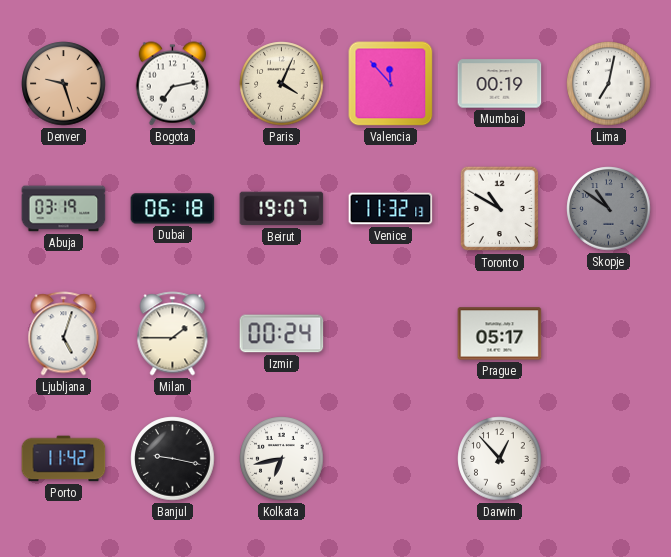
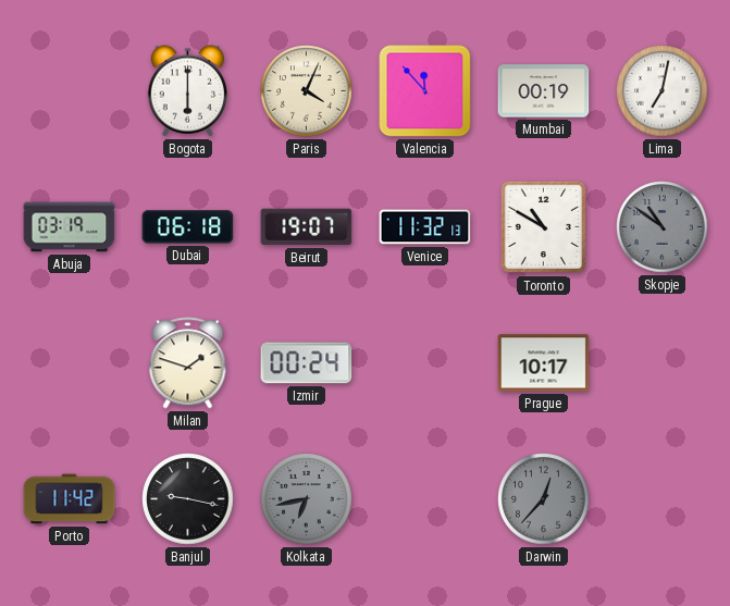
Denver: 9:27 -> none (64, 84)
Bogota: 7:13 -> 6:00 (188, 91)
Ljubljana: 5:03 -> none (64, 334)
Milan: 1:45 -> 1:48 (188, 363)
Prague: 05:17 -> 10:17 (544, 363)
Kolkata dial: white -> grey (307, 499)
Darwin: 12:53 -> 12:37 (544, 499)
Darwin dial: white -> grey (544, 499)
